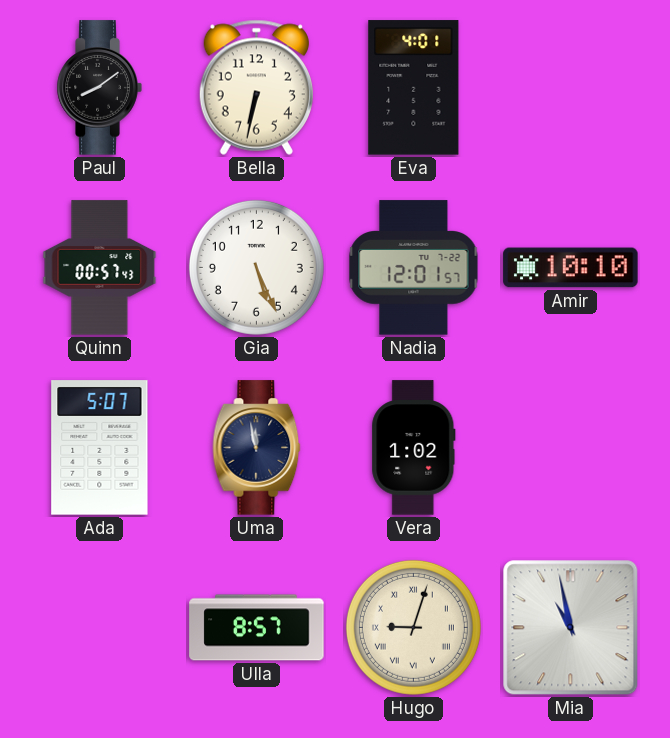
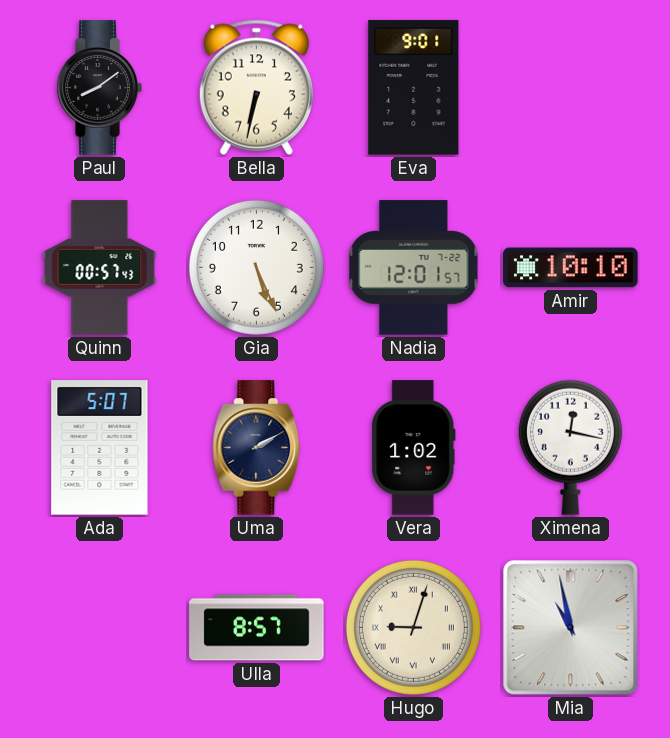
Eva: 4:01 -> 9:01 (414, 88)
Uma: 11:58 -> 2:10 (257, 448)
Ximena: none -> 12:17 (570, 447)
